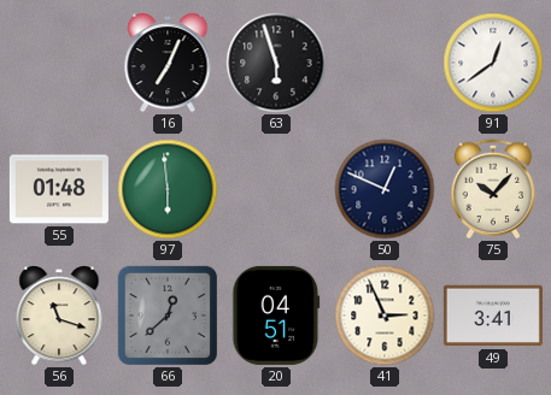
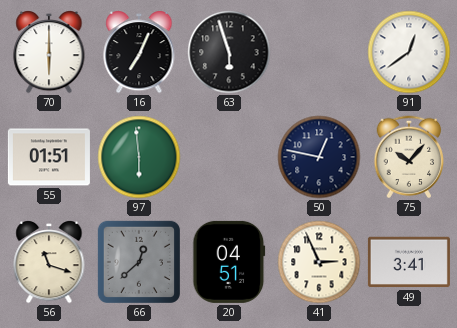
70: none -> 6:00 (49, 53)
55: 01:48 -> 01:51 (49, 157)
50: 12:49 -> 12:47 (319, 157)
